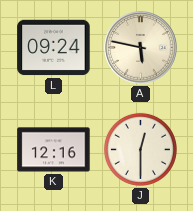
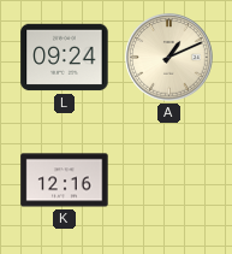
A: 5:47 -> 1:11 (169, 58)
J: 12:30 -> none (140, 149)
